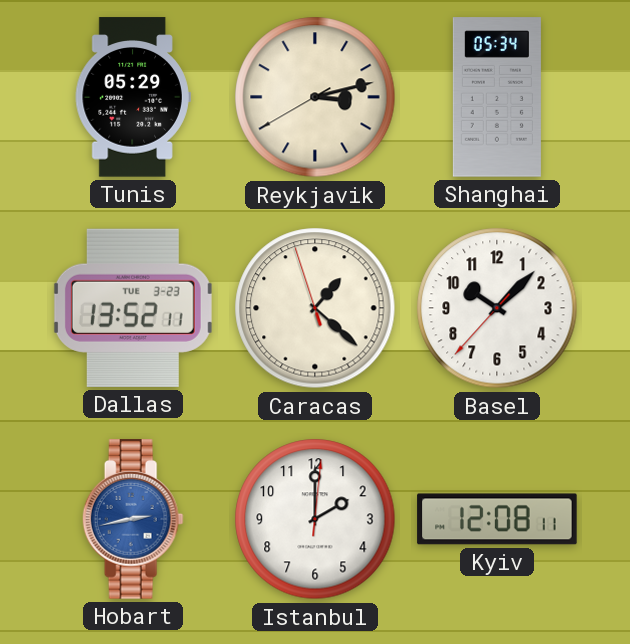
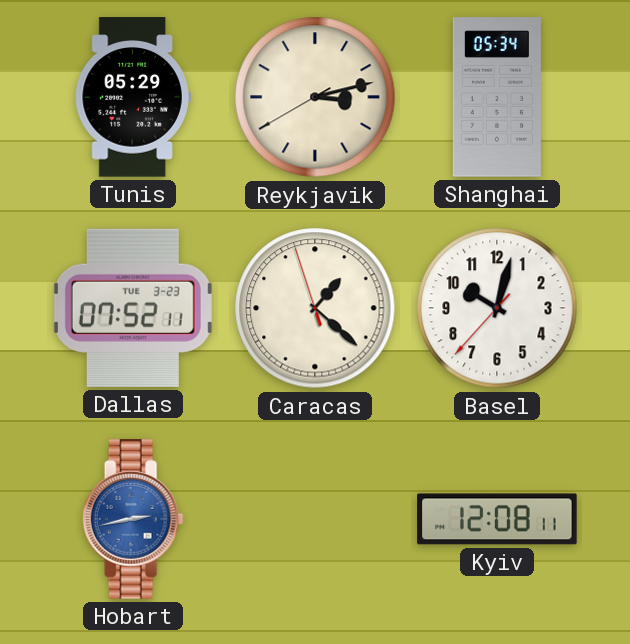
Dallas: 13:52 -> 07:52 (133, 308)
Basel: 10:07 -> 10:02 (497, 308)
Istanbul: 2:00 -> none (315, 519)
